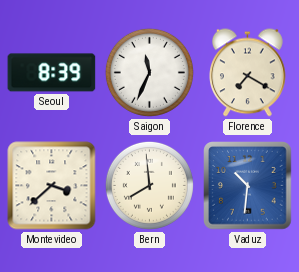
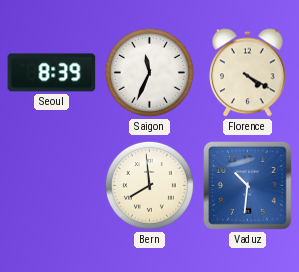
Florence: 7:20 -> 4:20 (248, 73)
Montevideo: 3:38 -> none (52, 186)
